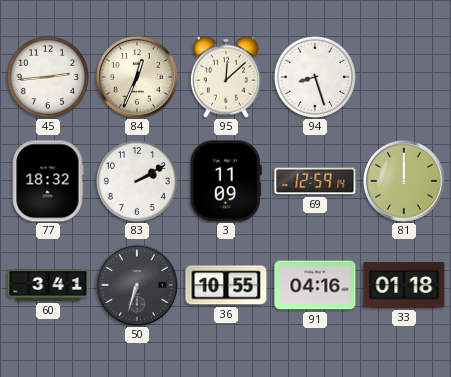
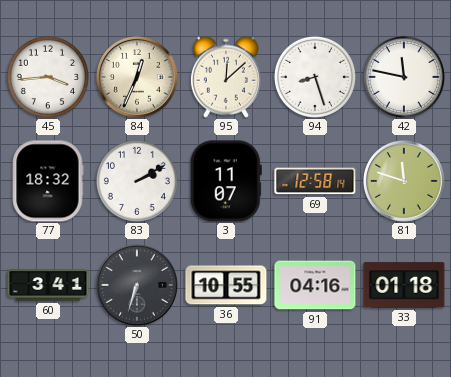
45: 2:44 -> 3:44 (48, 77)
42: none -> 11:47 (404, 77)
3: 11:09 -> 11:07 (226, 181)
69: 12:59 -> 12:58 (315, 181)
81: 12:00 -> 11:48 (404, 181)
